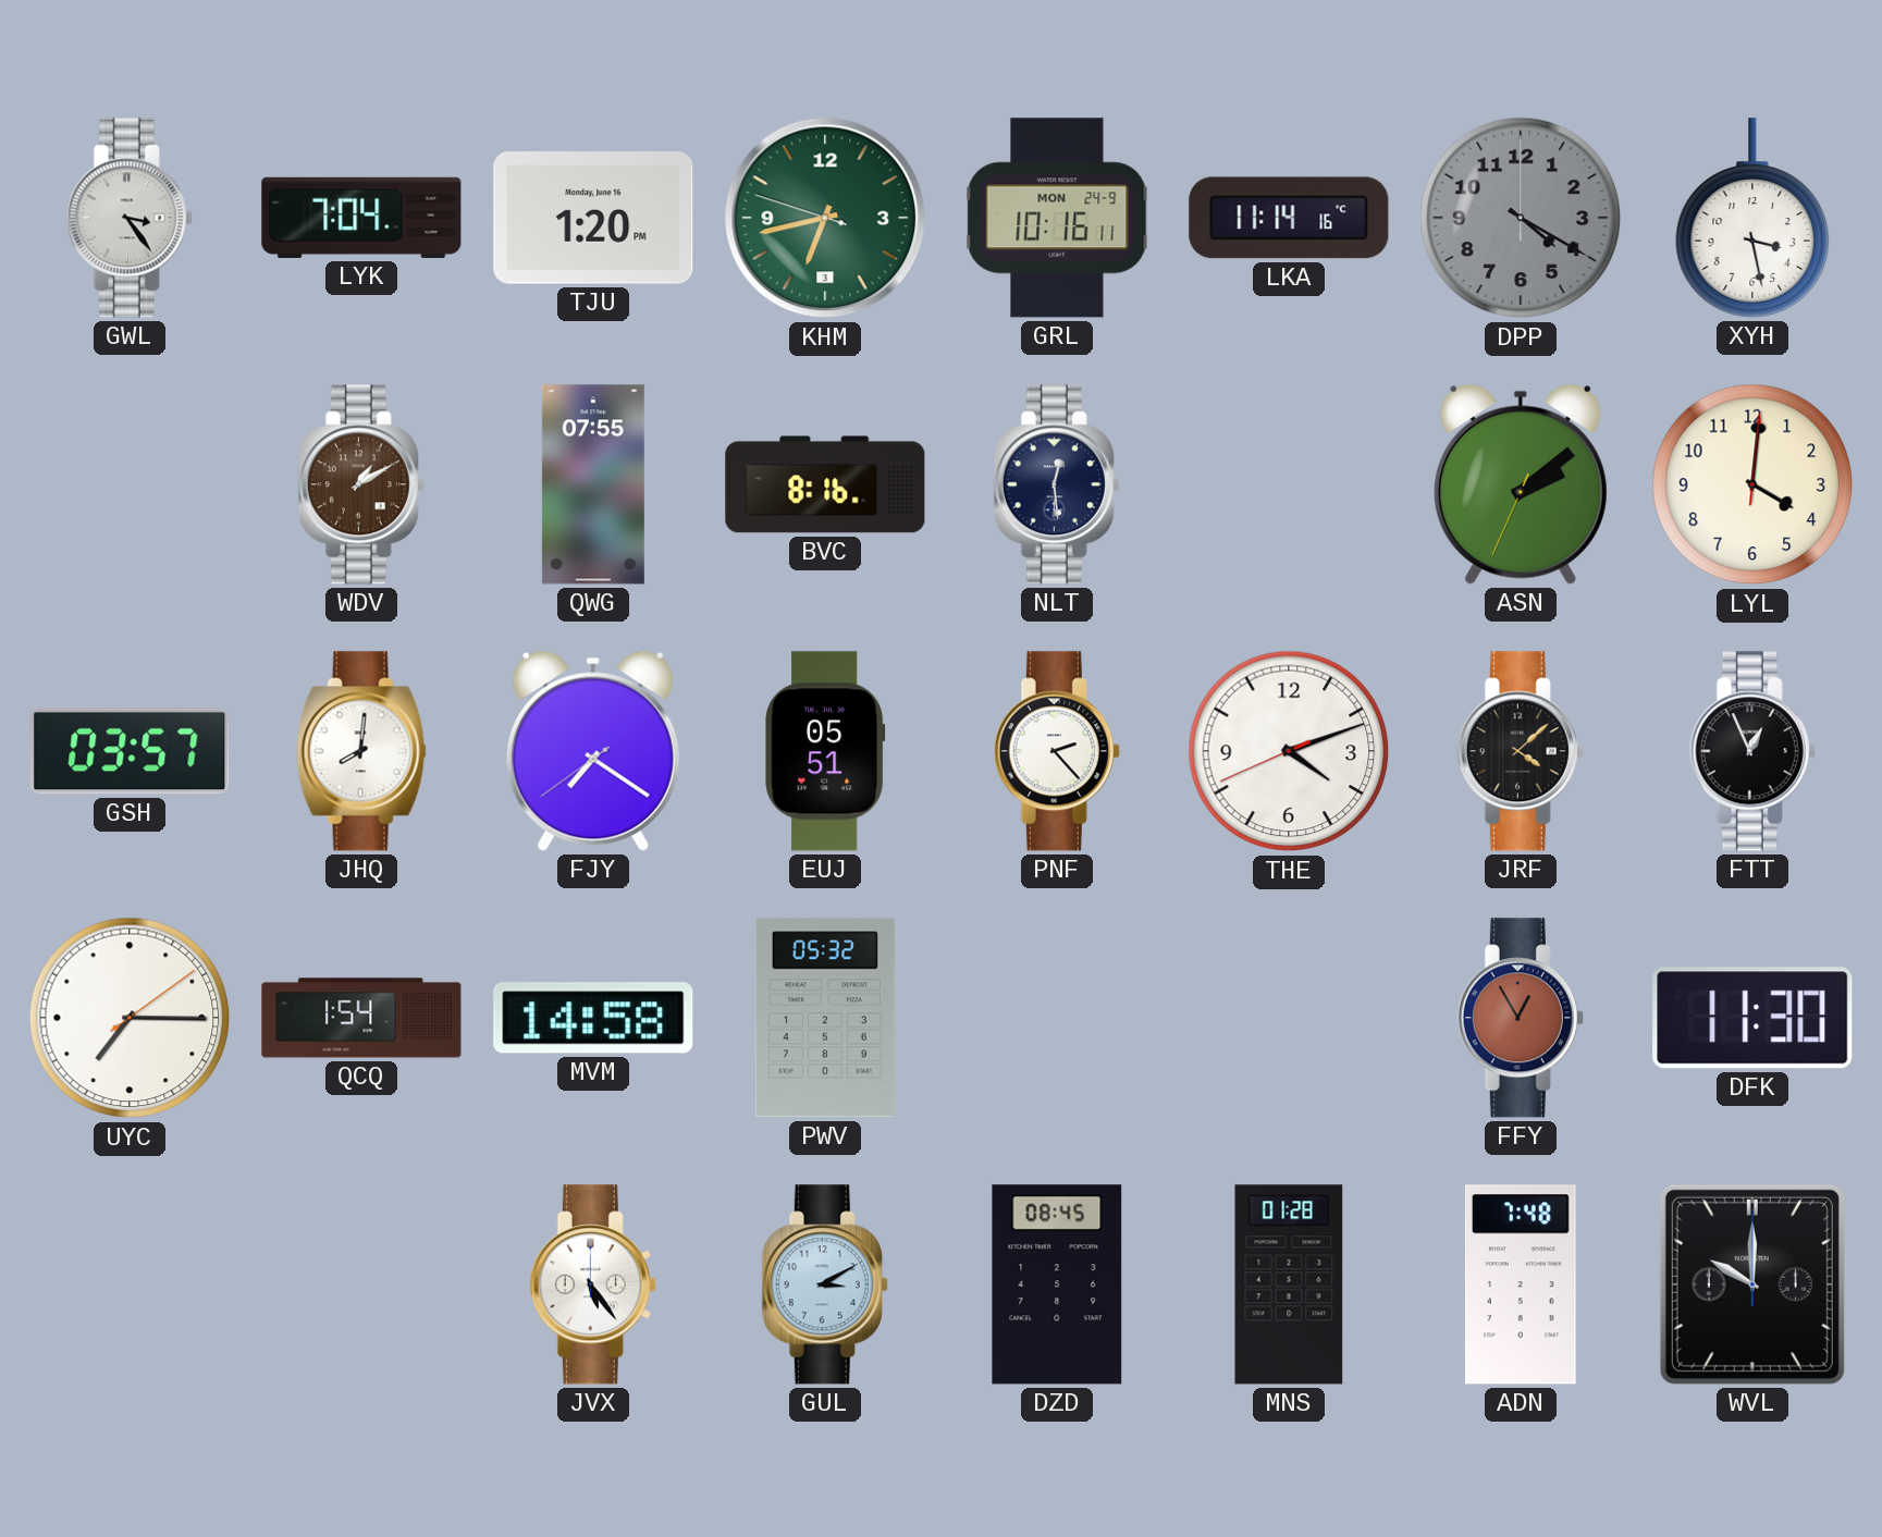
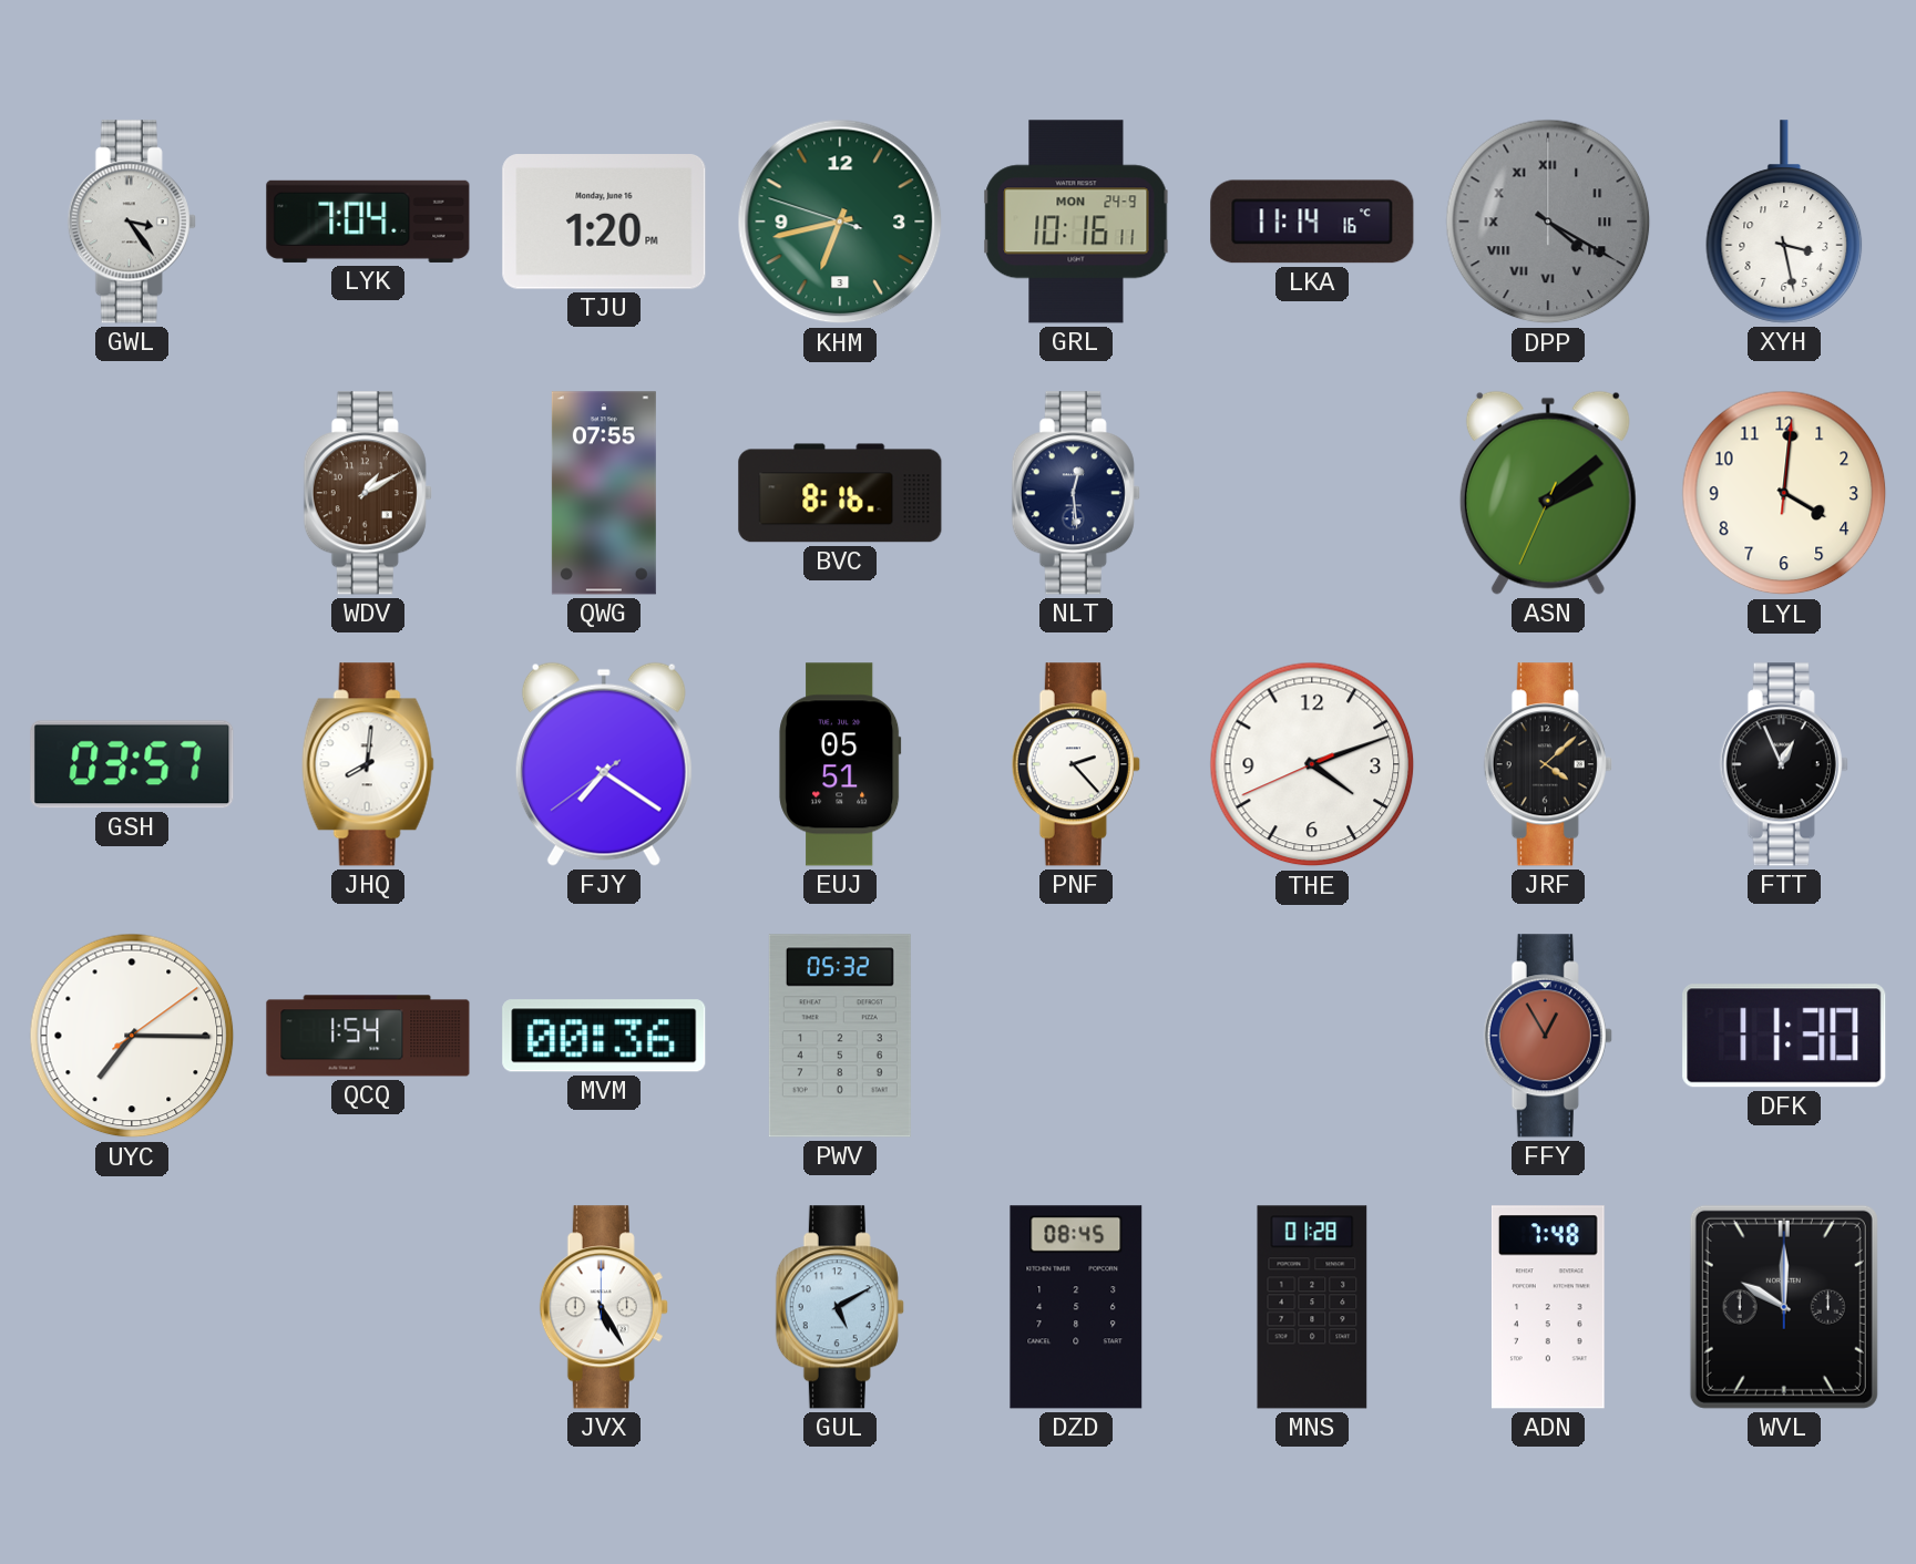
DPP numerals: Arabic -> Roman (1548, 222)
MVM: 14:58 -> 00:36 (604, 1036)
JVX: 5:24 -> 5:25 (604, 1307)
GUL: 3:10 -> 5:10 (840, 1307)
